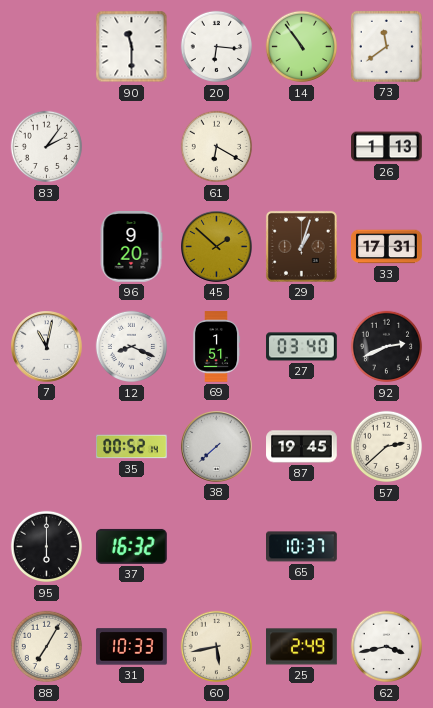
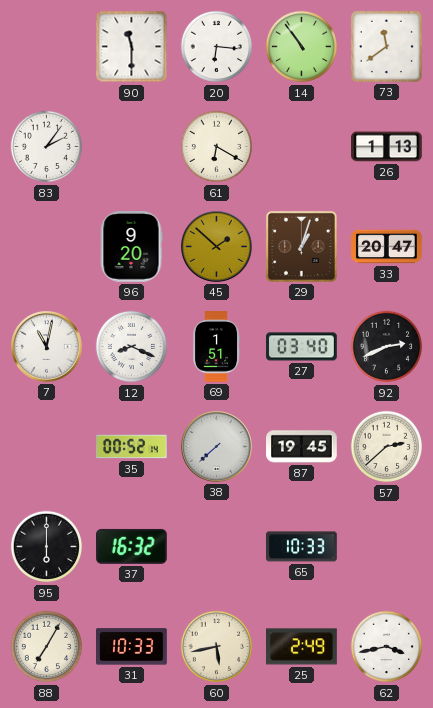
33: 17:31 -> 20:47 (387, 247)
65: 10:37 -> 10:33 (302, 547)
